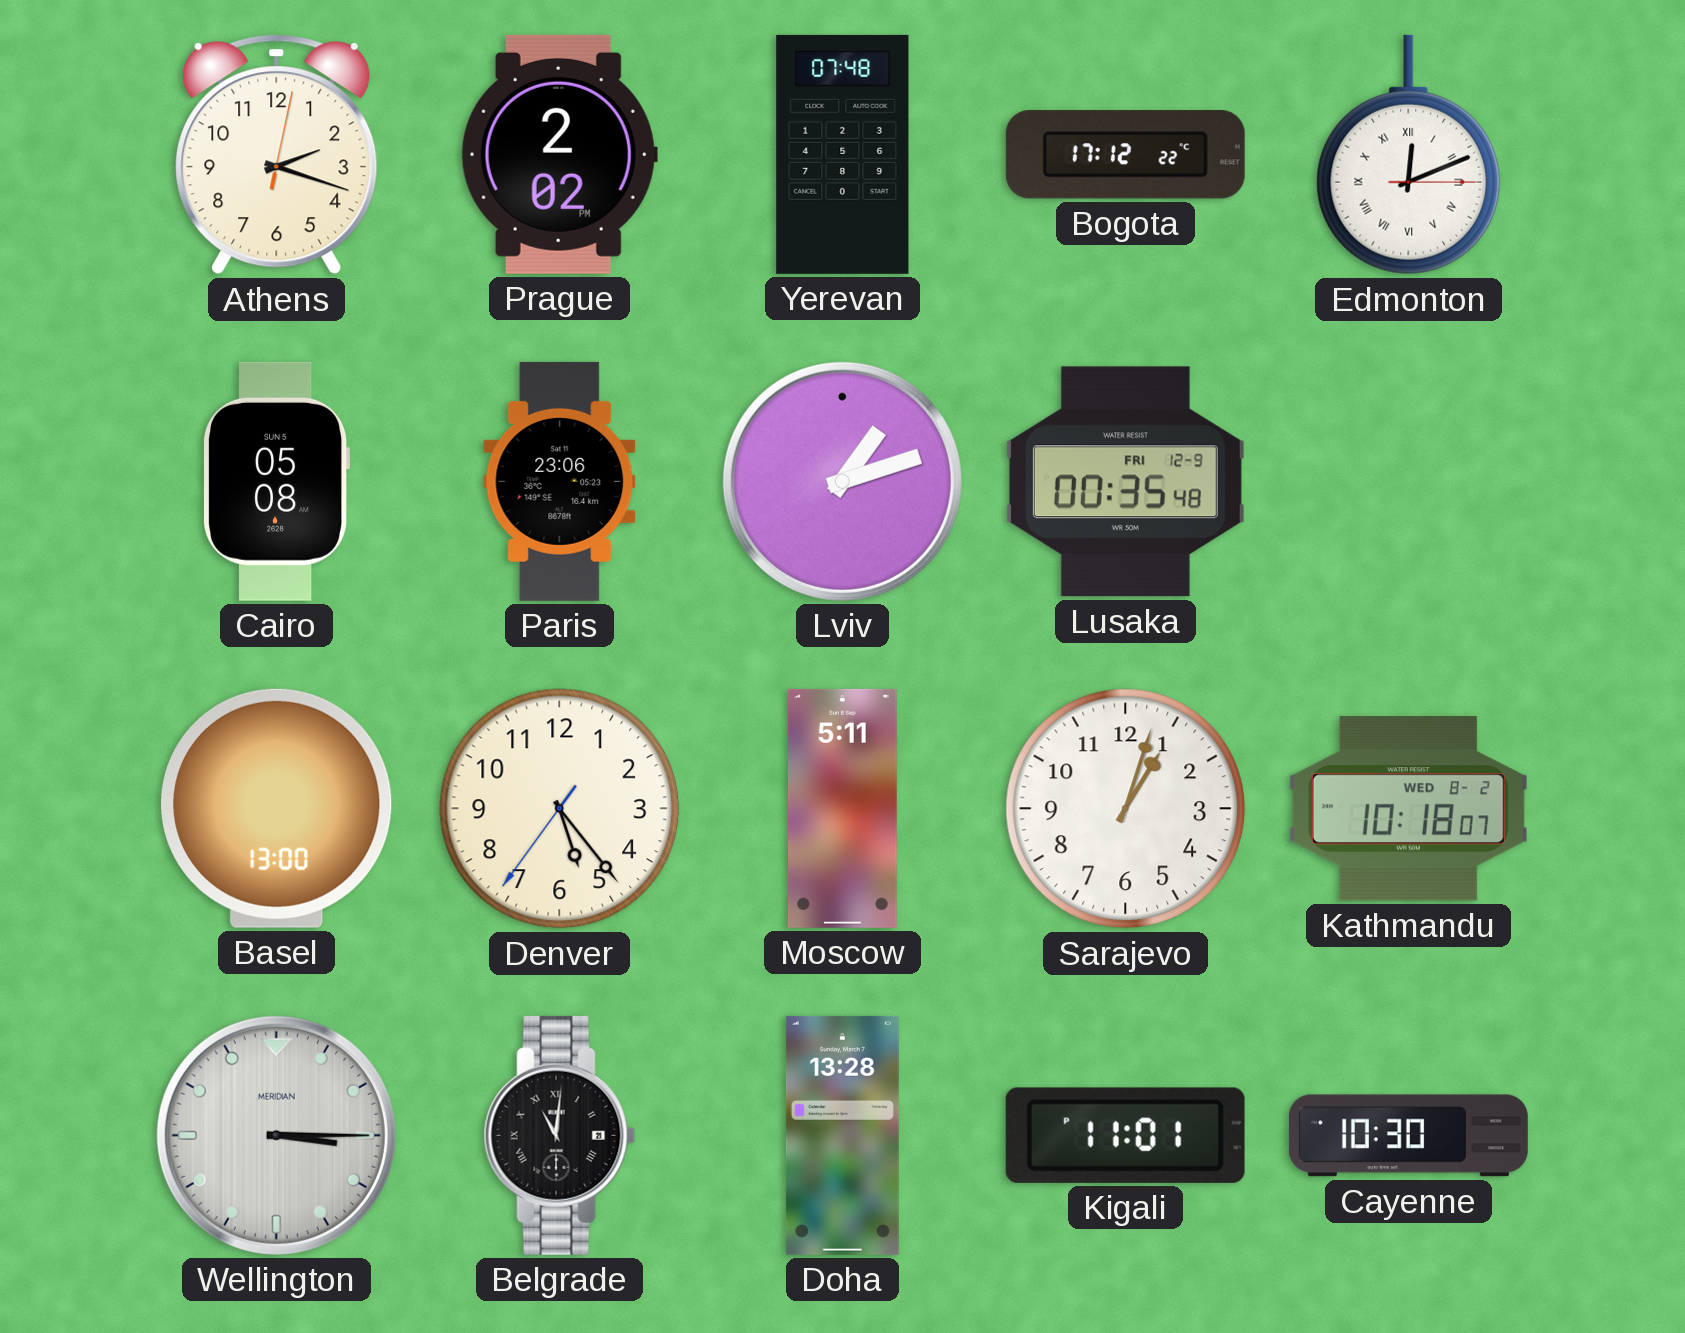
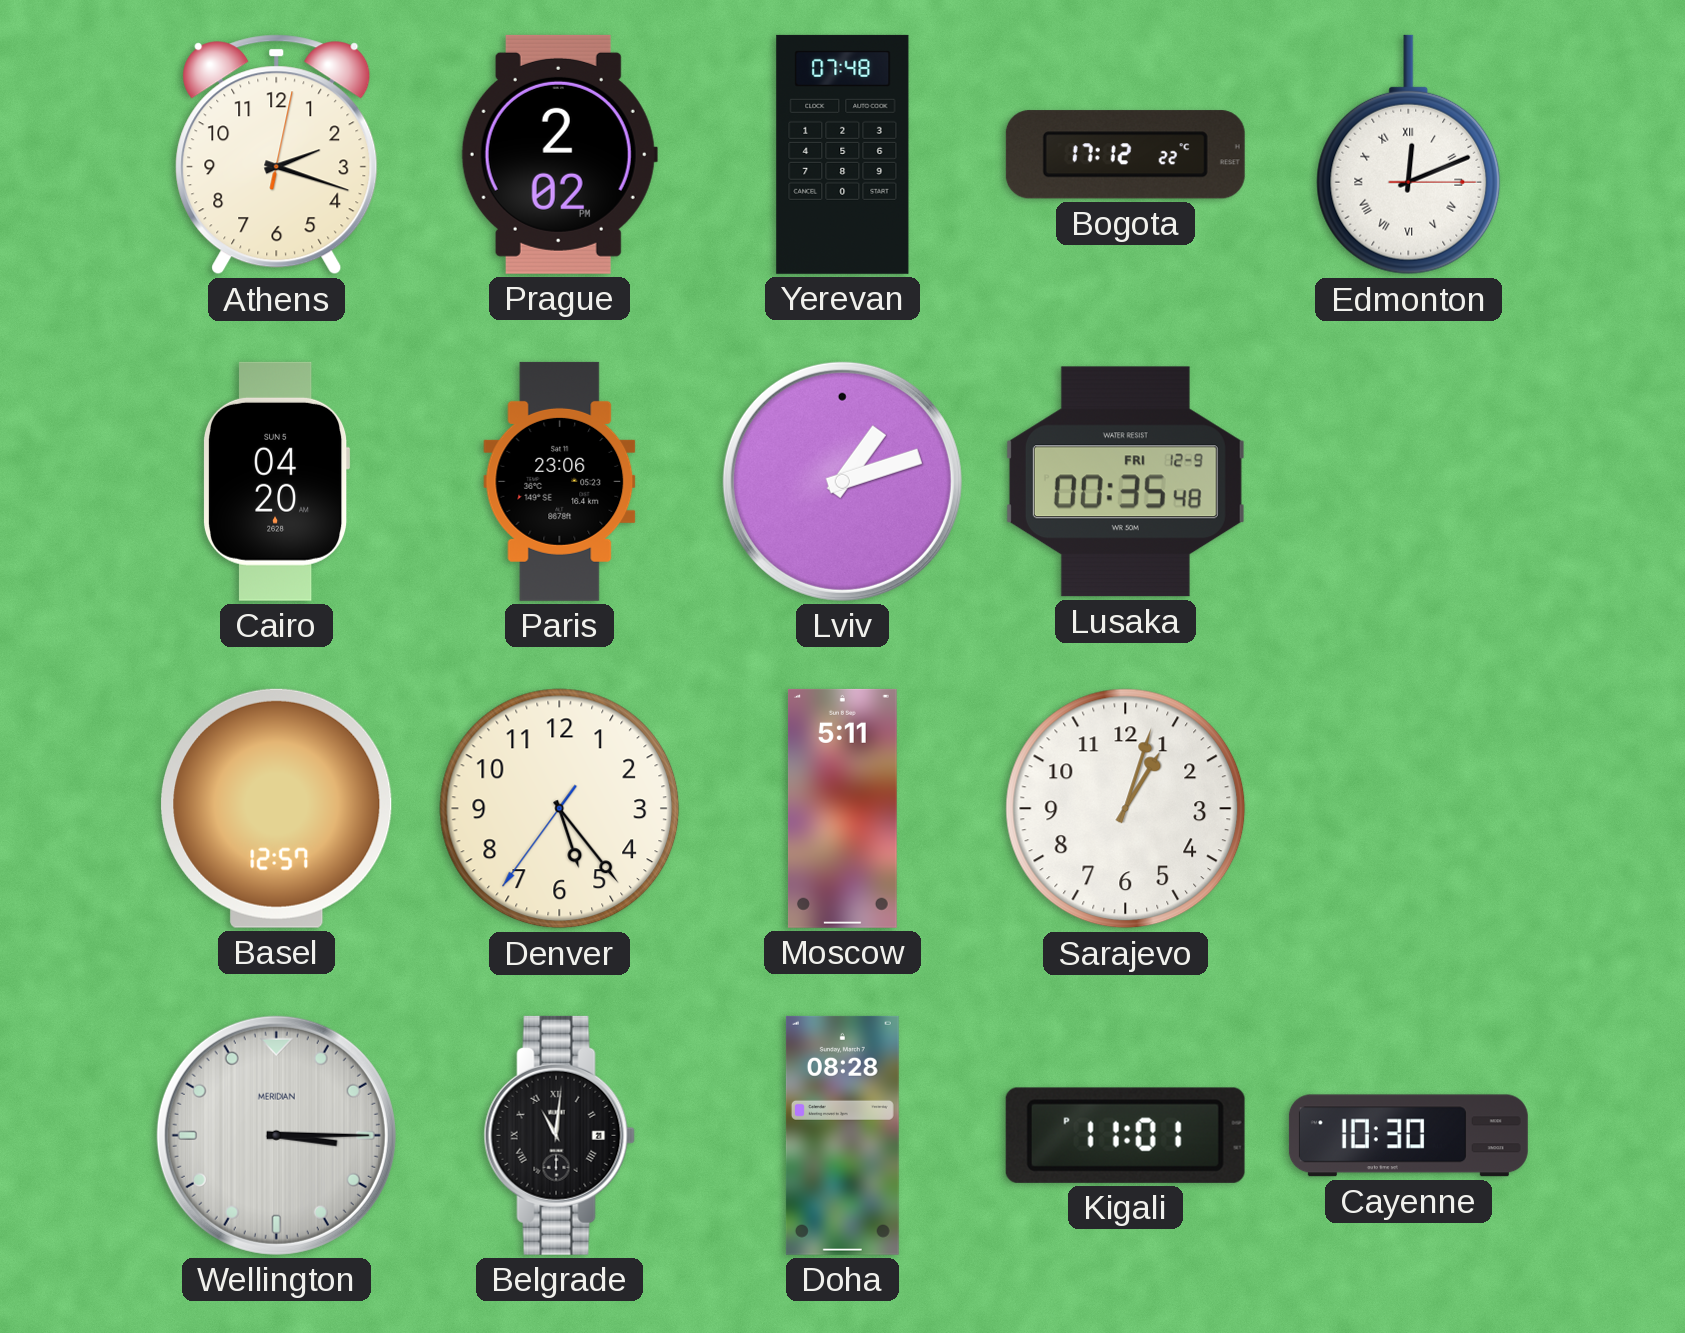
Cairo: 05:08 -> 04:20 (277, 481)
Basel: 13:00 -> 12:57 (277, 808)
Kathmandu: 10:18 -> none (1408, 809)
Doha: 13:28 -> 08:28 (842, 1135)
